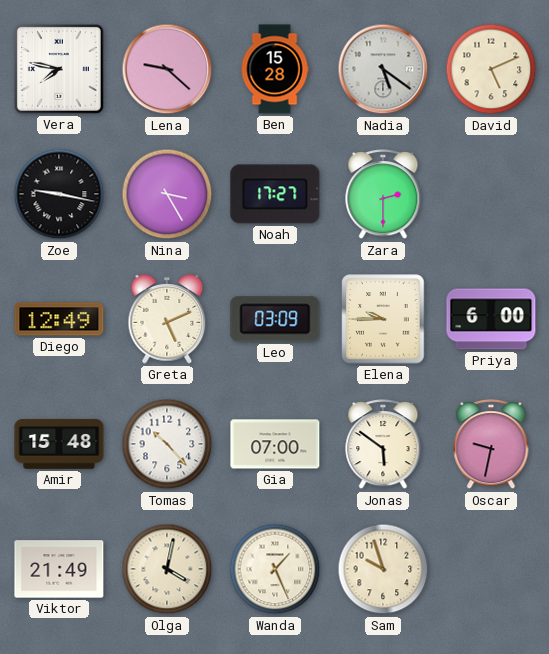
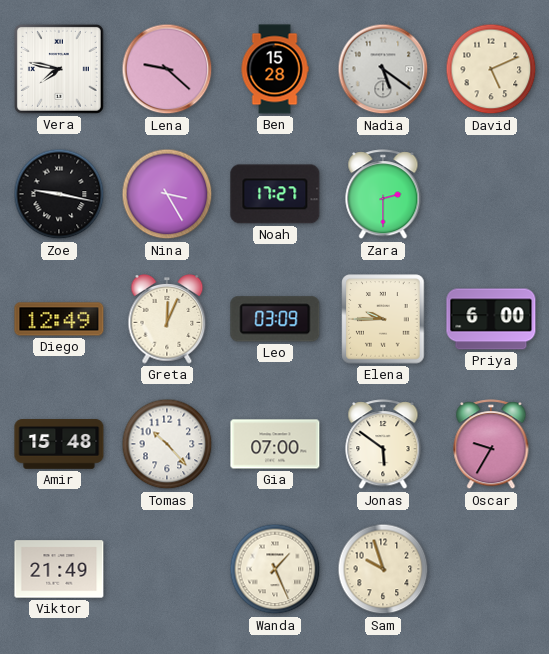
Greta: 5:11 -> 12:04 (167, 319)
Oscar: 9:32 -> 9:35 (491, 445)
Olga: 4:02 -> none (167, 569)
